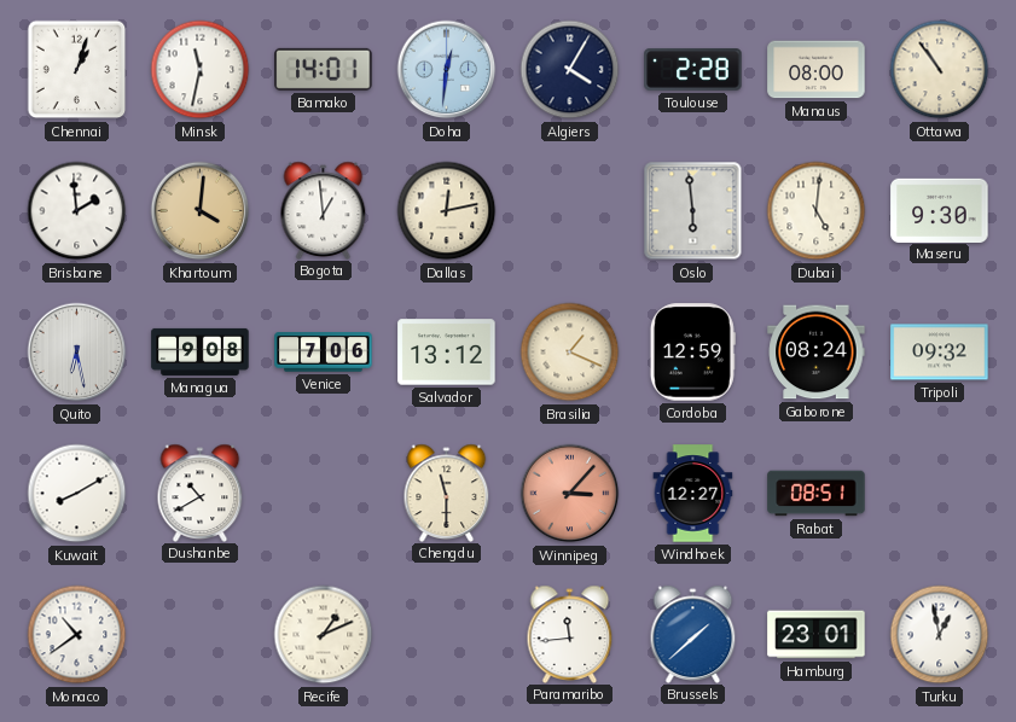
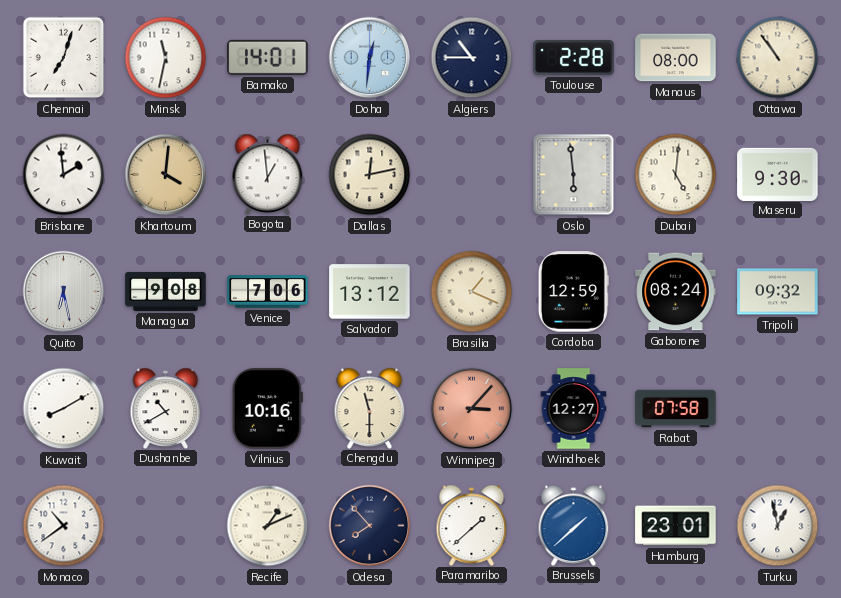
Chennai: 1:03 -> 7:03 (64, 58)
Algiers: 4:05 -> 10:45 (472, 58)
Vilnius: none -> 10:16 (267, 409)
Rabat: 08:51 -> 07:58 (676, 409)
Odesa: none -> 7:53 (370, 526)
Paramaribo: 11:44 -> 1:38 (472, 525)
